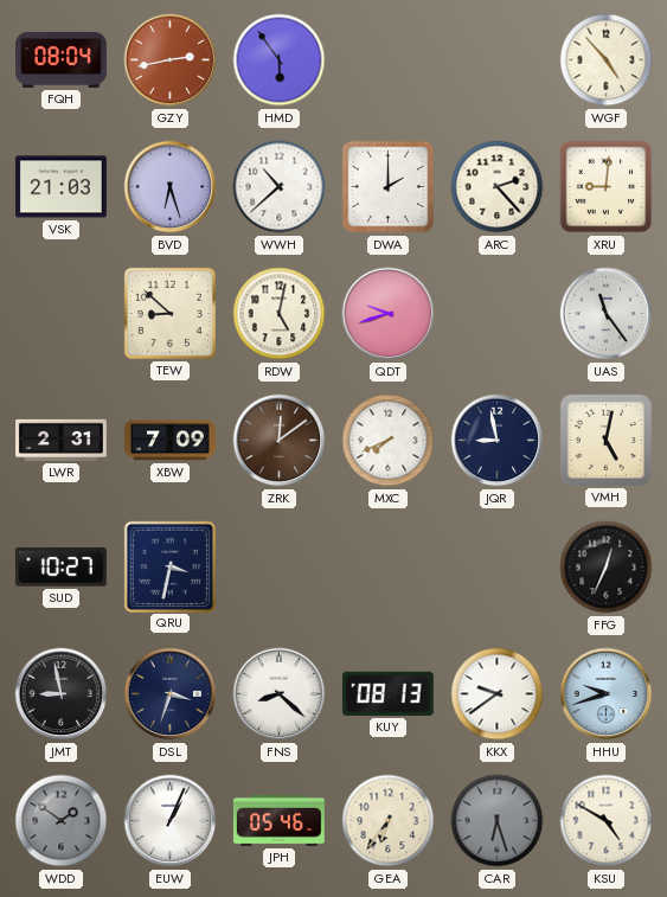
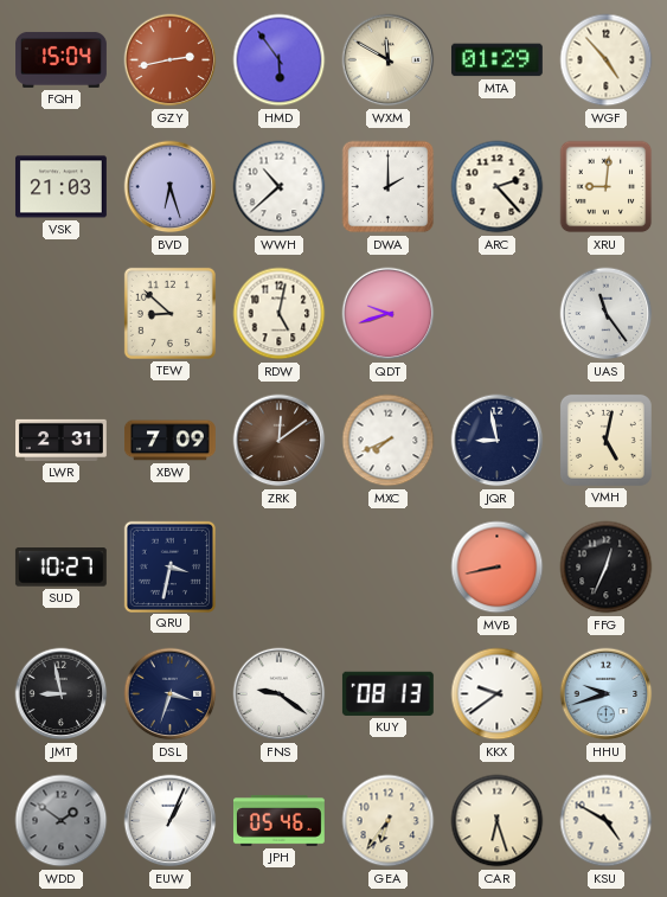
FQH: 08:04 -> 15:04 (62, 59)
WXM: none -> 11:50 (389, 60)
MTA: none -> 01:29 (496, 60)
MVB: none -> 8:43 (498, 568)
FNS: 8:22 -> 9:21 (280, 694)
CAR dial: grey -> cream (498, 821)
